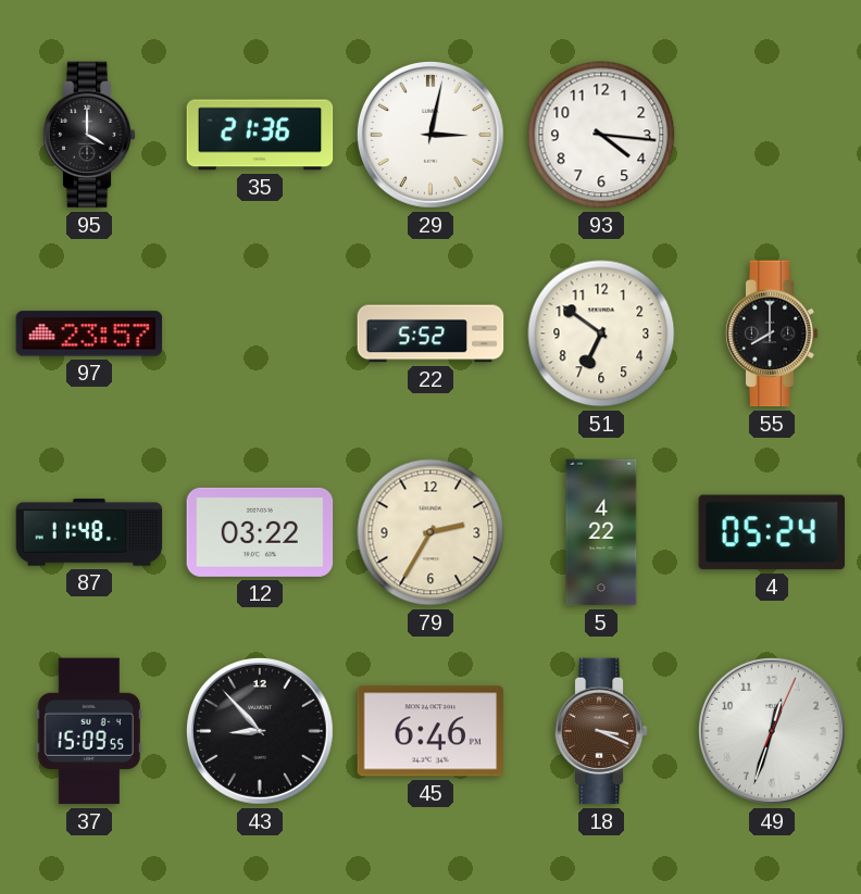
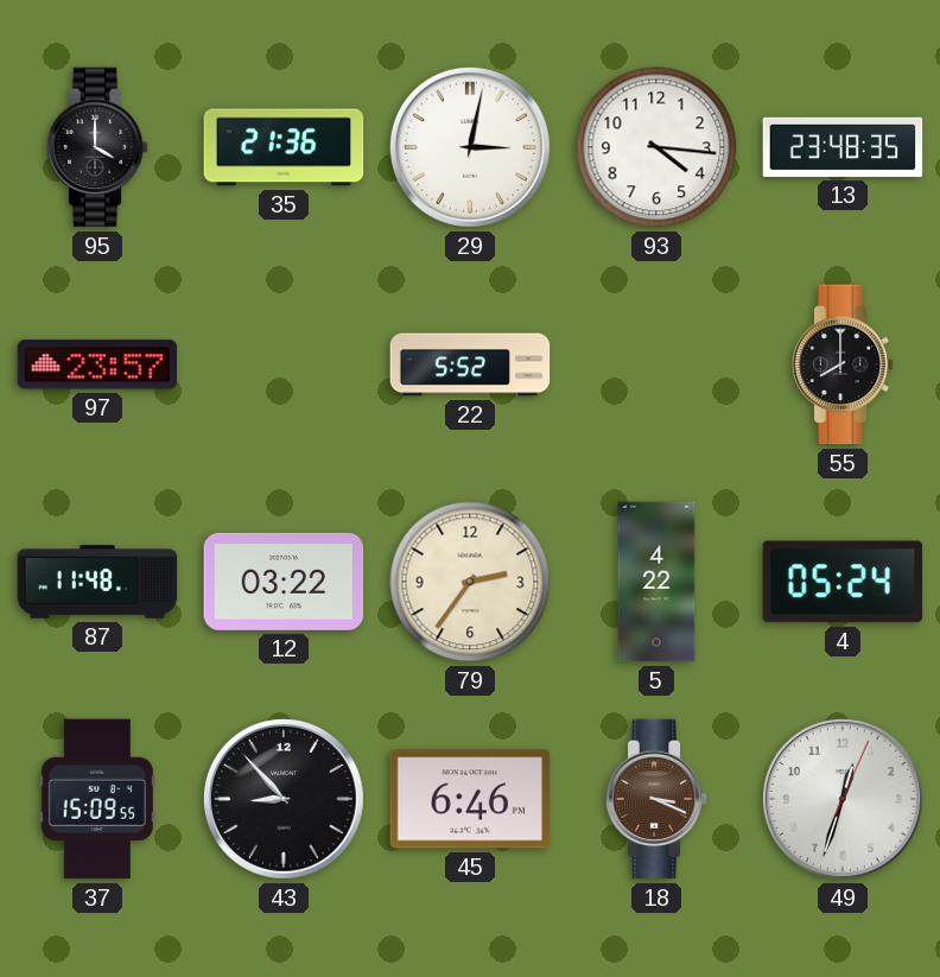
13: none -> 23:48 (843, 147)
51: 6:51 -> none (601, 333)
79: 2:35 -> 2:36 (470, 582)
